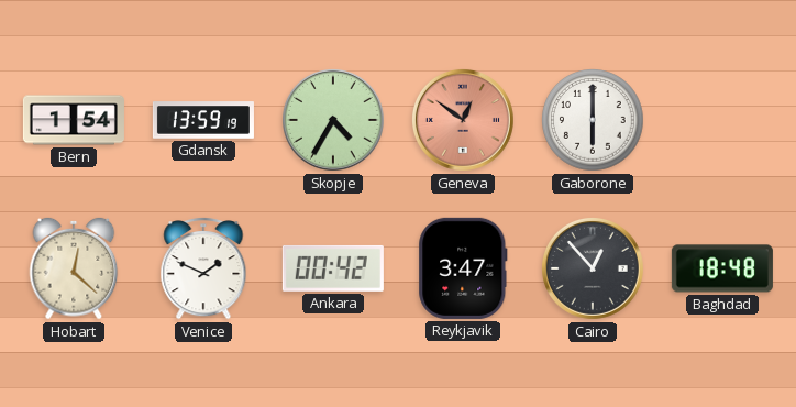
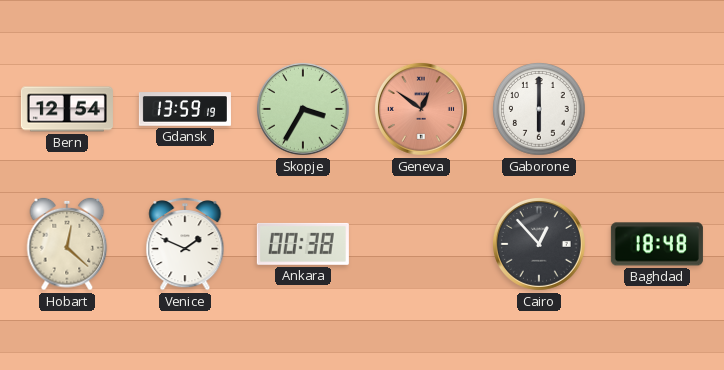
Bern: 1:54 -> 12:54 (67, 109)
Skopje: 4:35 -> 3:35 (303, 109)
Ankara: 00:42 -> 00:38 (303, 244)
Reykjavik: 3:47 -> none (463, 268)
